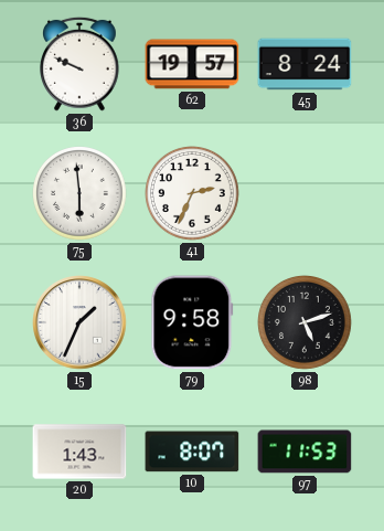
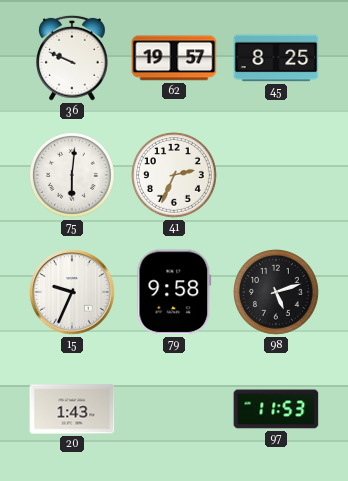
45: 8:24 -> 8:25 (276, 58)
75: 5:59 -> 6:01 (73, 176)
15: 1:34 -> 9:34 (72, 292)
10: 8:07 -> none (192, 452)
